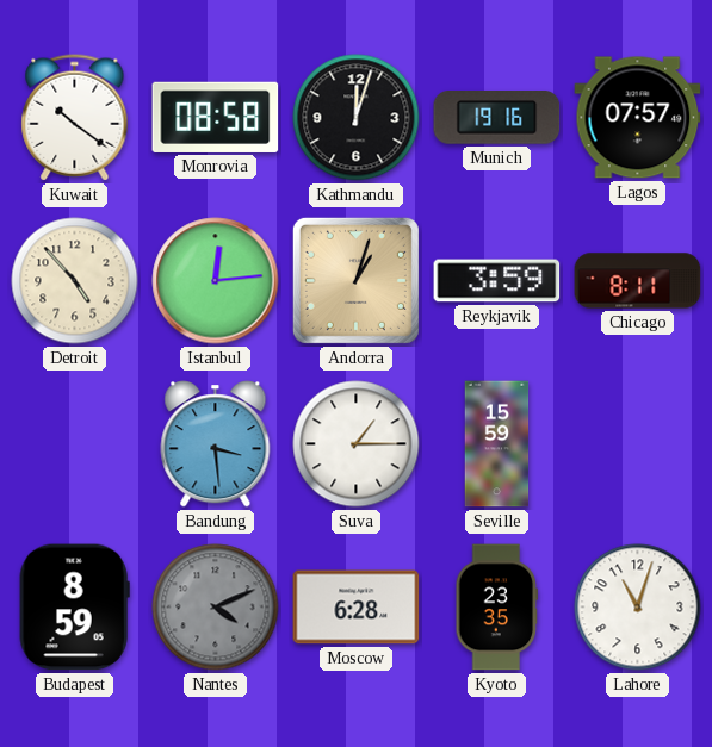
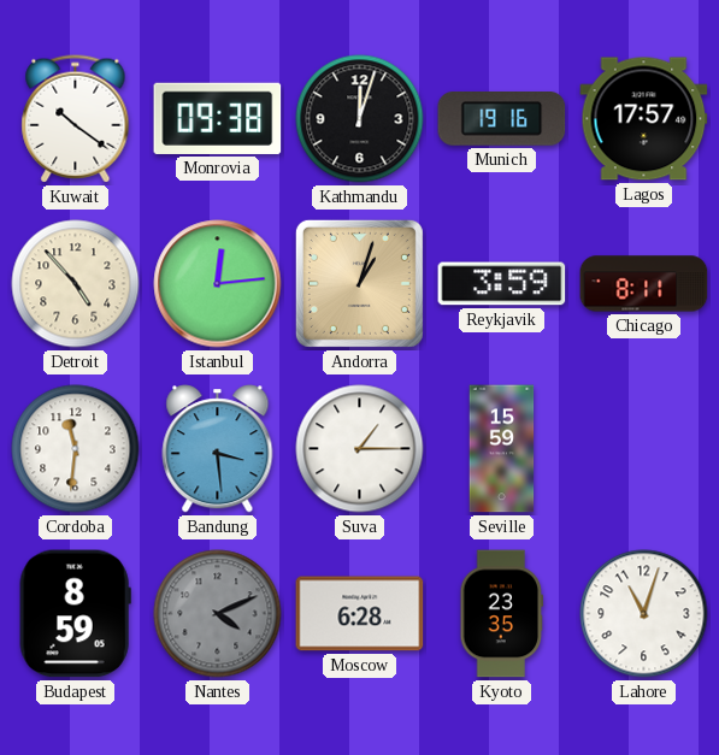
Monrovia: 08:58 -> 09:38 (218, 118)
Lagos: 07:57 -> 17:57 (644, 119)
Cordoba: none -> 11:31 (76, 449)
